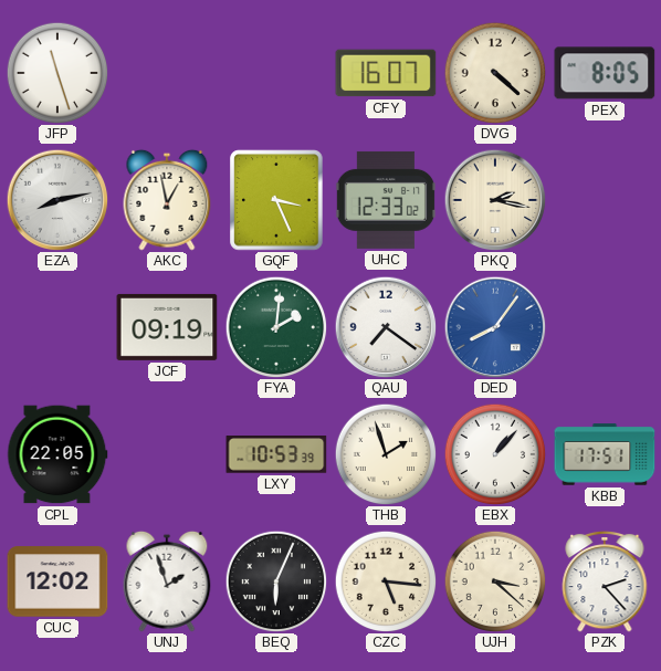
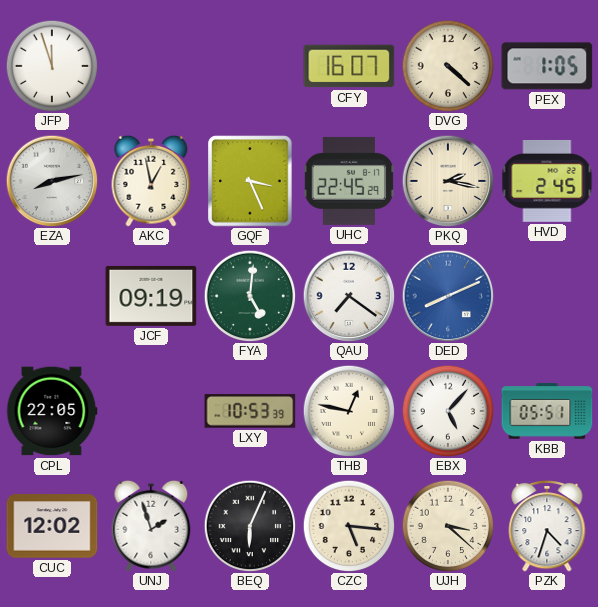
JFP: 11:27 -> 11:57 (52, 66)
PEX: 8:05 -> 1:05 (547, 66)
UHC: 12:33 -> 22:45 (349, 181)
HVD: none -> 2:45 (547, 181)
FYA: 2:01 -> 5:01 (250, 296)
DED: 8:06 -> 8:11 (448, 296)
THB: 1:57 -> 12:47 (349, 411)
EBX: 1:07 -> 5:07 (448, 411)
KBB: 17:51 -> 05:51 (547, 411)
PZK: 2:23 -> 4:33 (547, 526)
